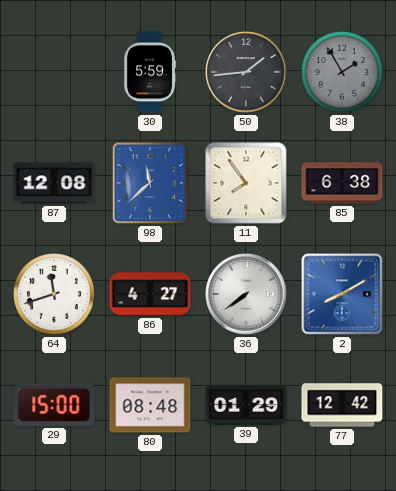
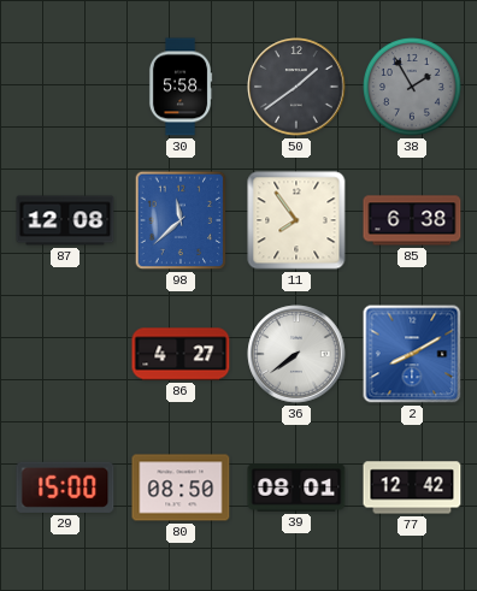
30: 5:59 -> 5:58 (181, 87)
50: 1:44 -> 1:39 (296, 87)
64: 11:42 -> none (55, 295)
80: 08:48 -> 08:50 (181, 487)
39: 01:29 -> 08:01 (296, 487)
